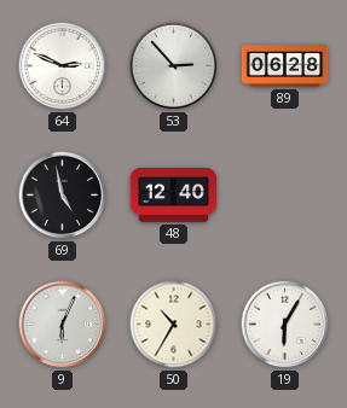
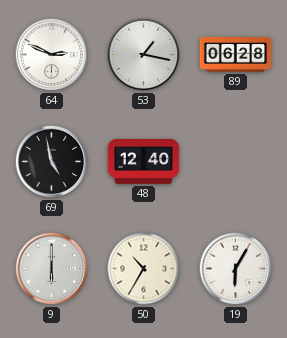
53: 2:53 -> 1:17 (144, 55)
9: 6:04 -> 6:00 (52, 269)
